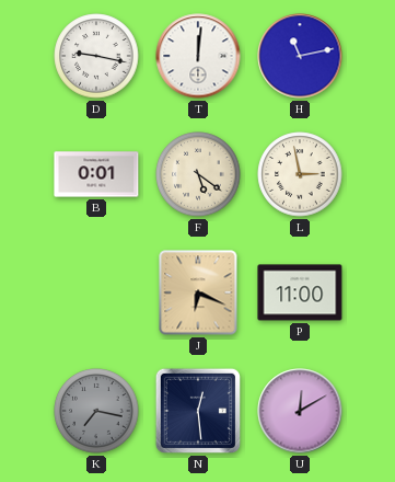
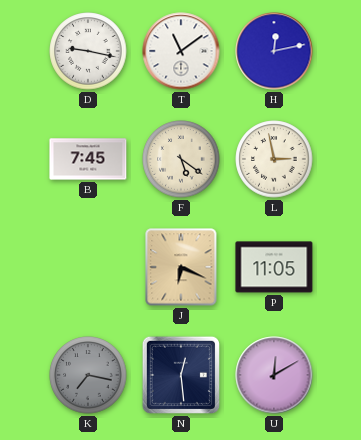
T: 12:01 -> 11:09 (181, 51)
H: 11:13 -> 12:13 (274, 51)
B: 0:01 -> 7:45 (88, 159)
P: 11:00 -> 11:05 (274, 267)
